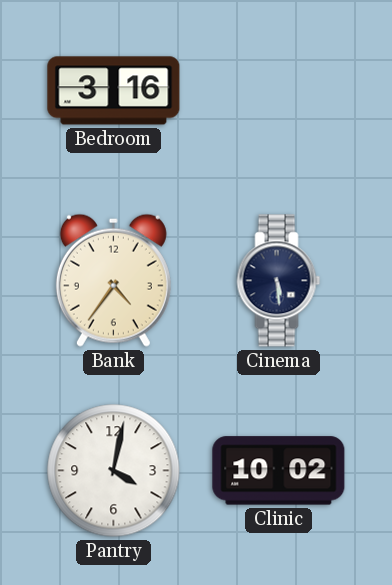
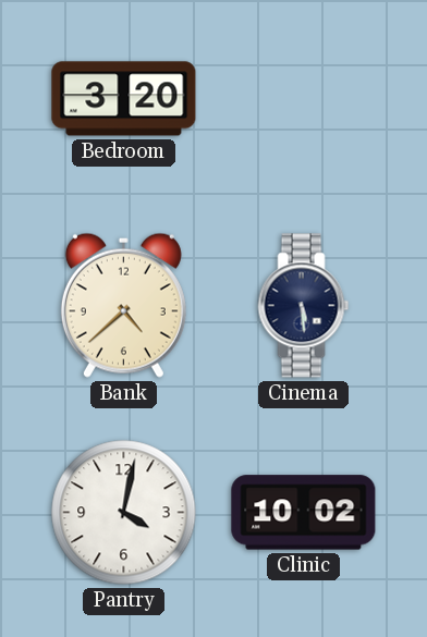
Bedroom: 3:16 -> 3:20 (124, 99)
Bank: 4:36 -> 4:38 (123, 305)
